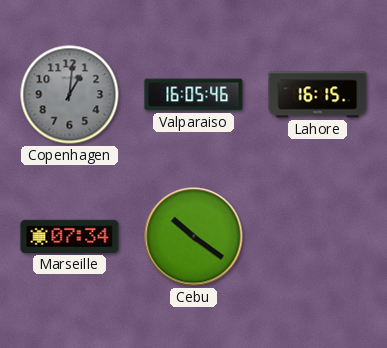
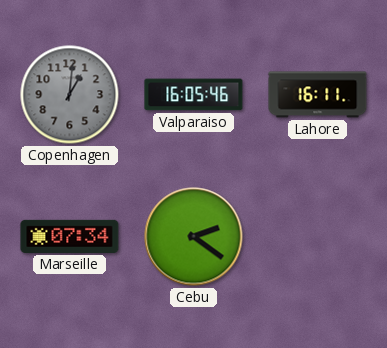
Lahore: 16:15 -> 16:11 (318, 95)
Cebu: 10:21 -> 2:21 (194, 237)
